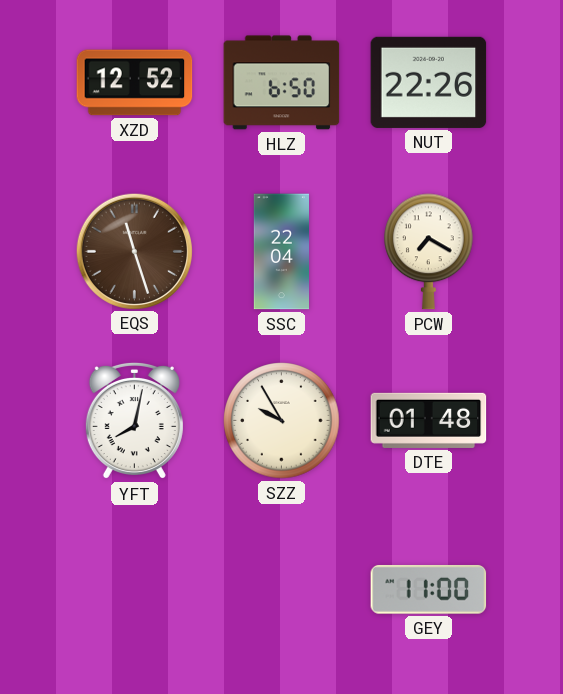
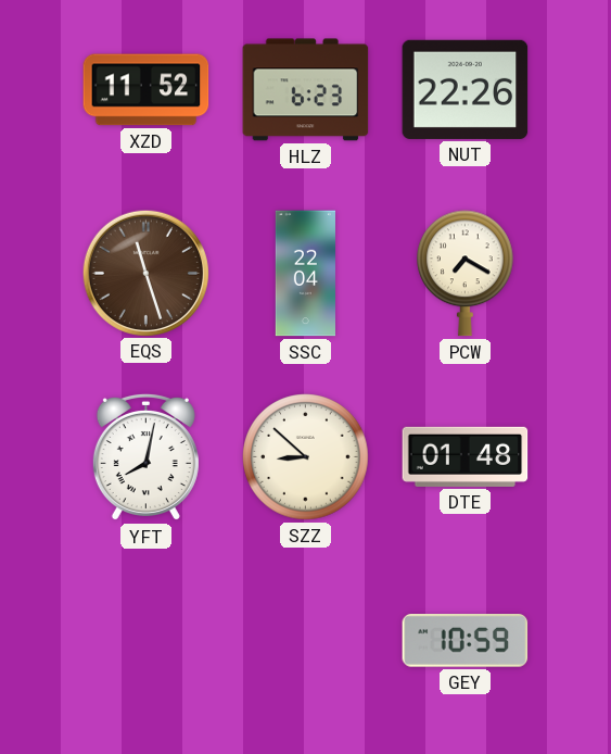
XZD: 12:52 -> 11:52 (147, 90)
HLZ: 6:50 -> 6:23 (306, 90)
SZZ: 9:55 -> 8:52 (306, 457)
GEY: 11:00 -> 10:59 (466, 641)
